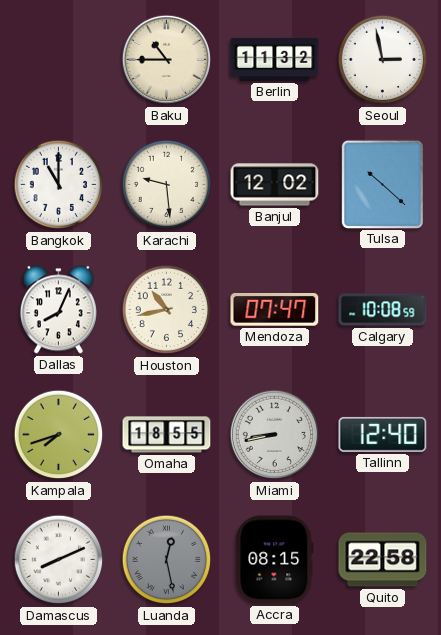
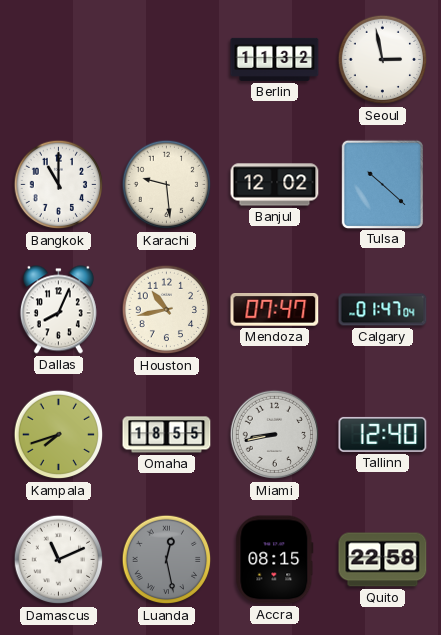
Baku: 10:45 -> none (167, 60)
Calgary: 10:08 -> 01:47 (383, 310)
Damascus: 8:11 -> 11:11 (59, 560)
